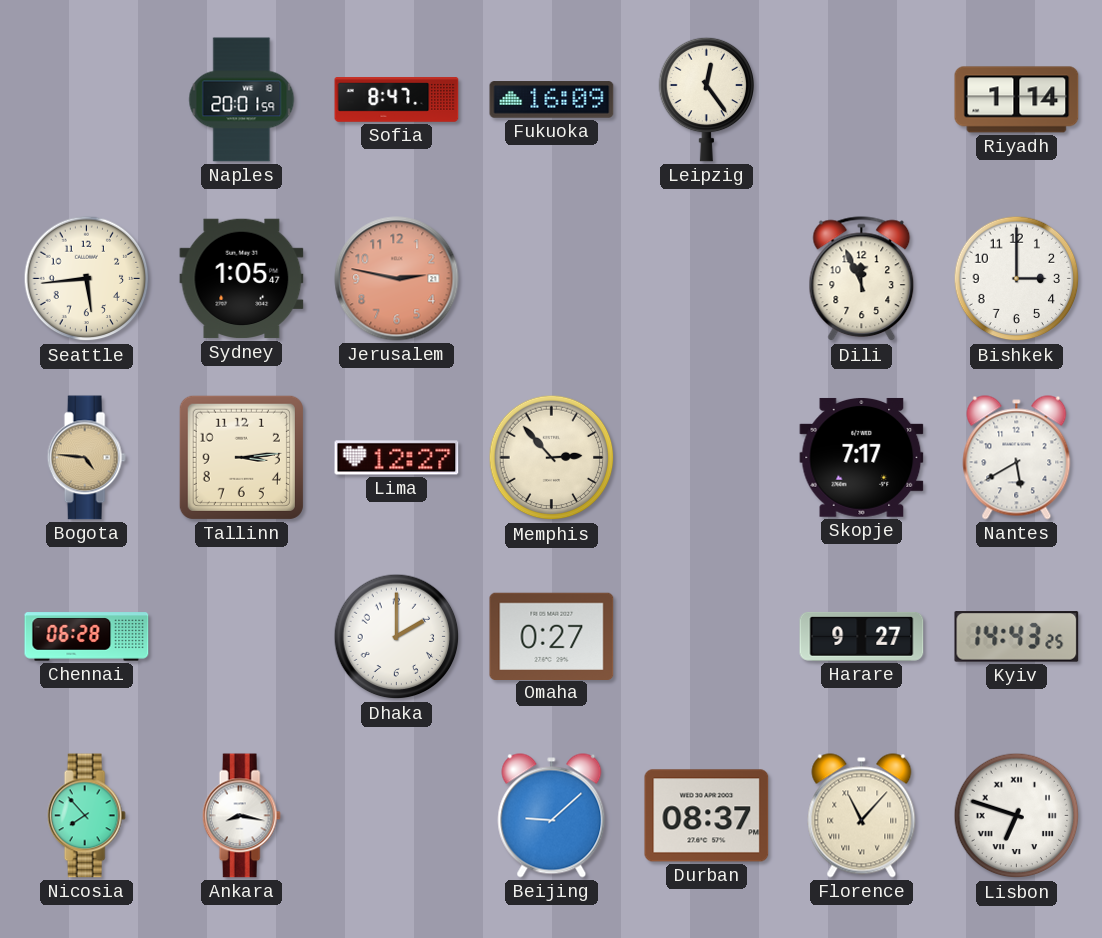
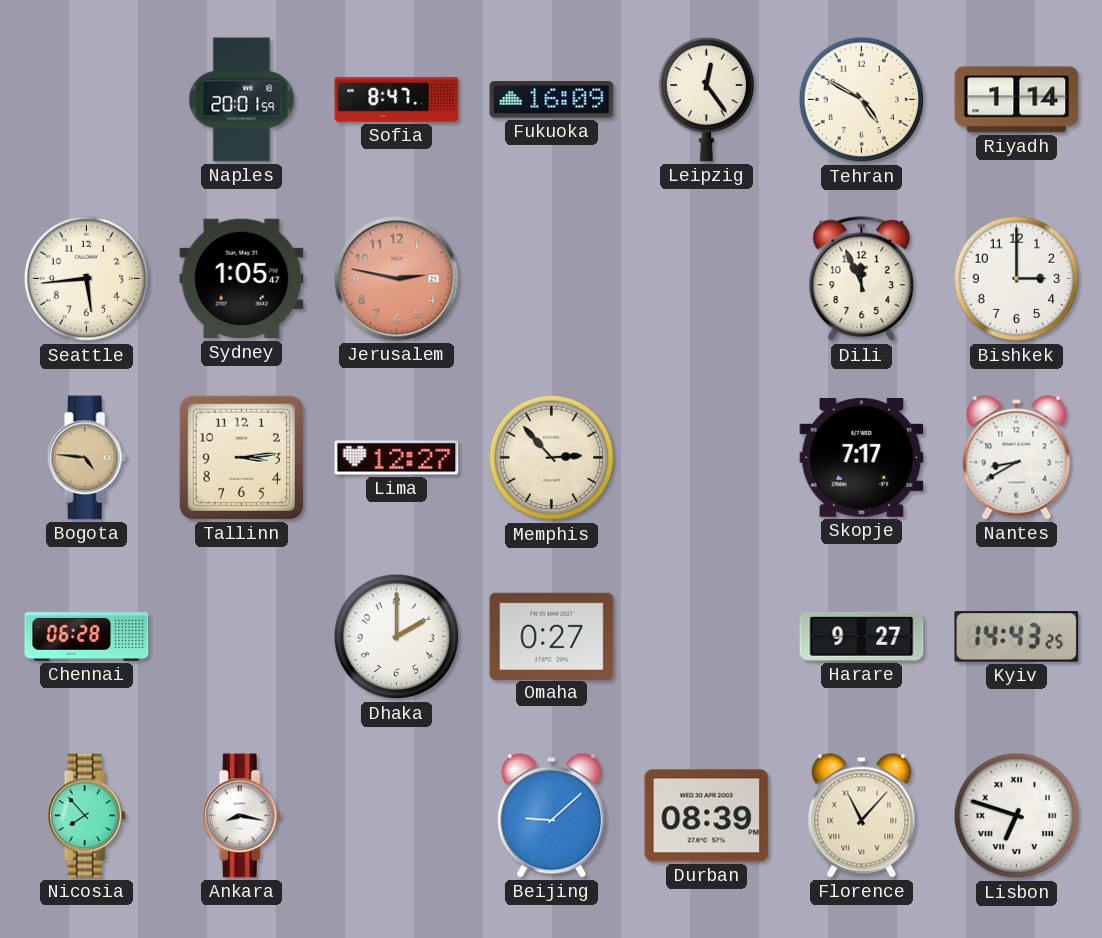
Tehran: none -> 4:50 (862, 100)
Nantes: 5:40 -> 8:40 (1017, 458)
Durban: 08:37 -> 08:39 (707, 816)
